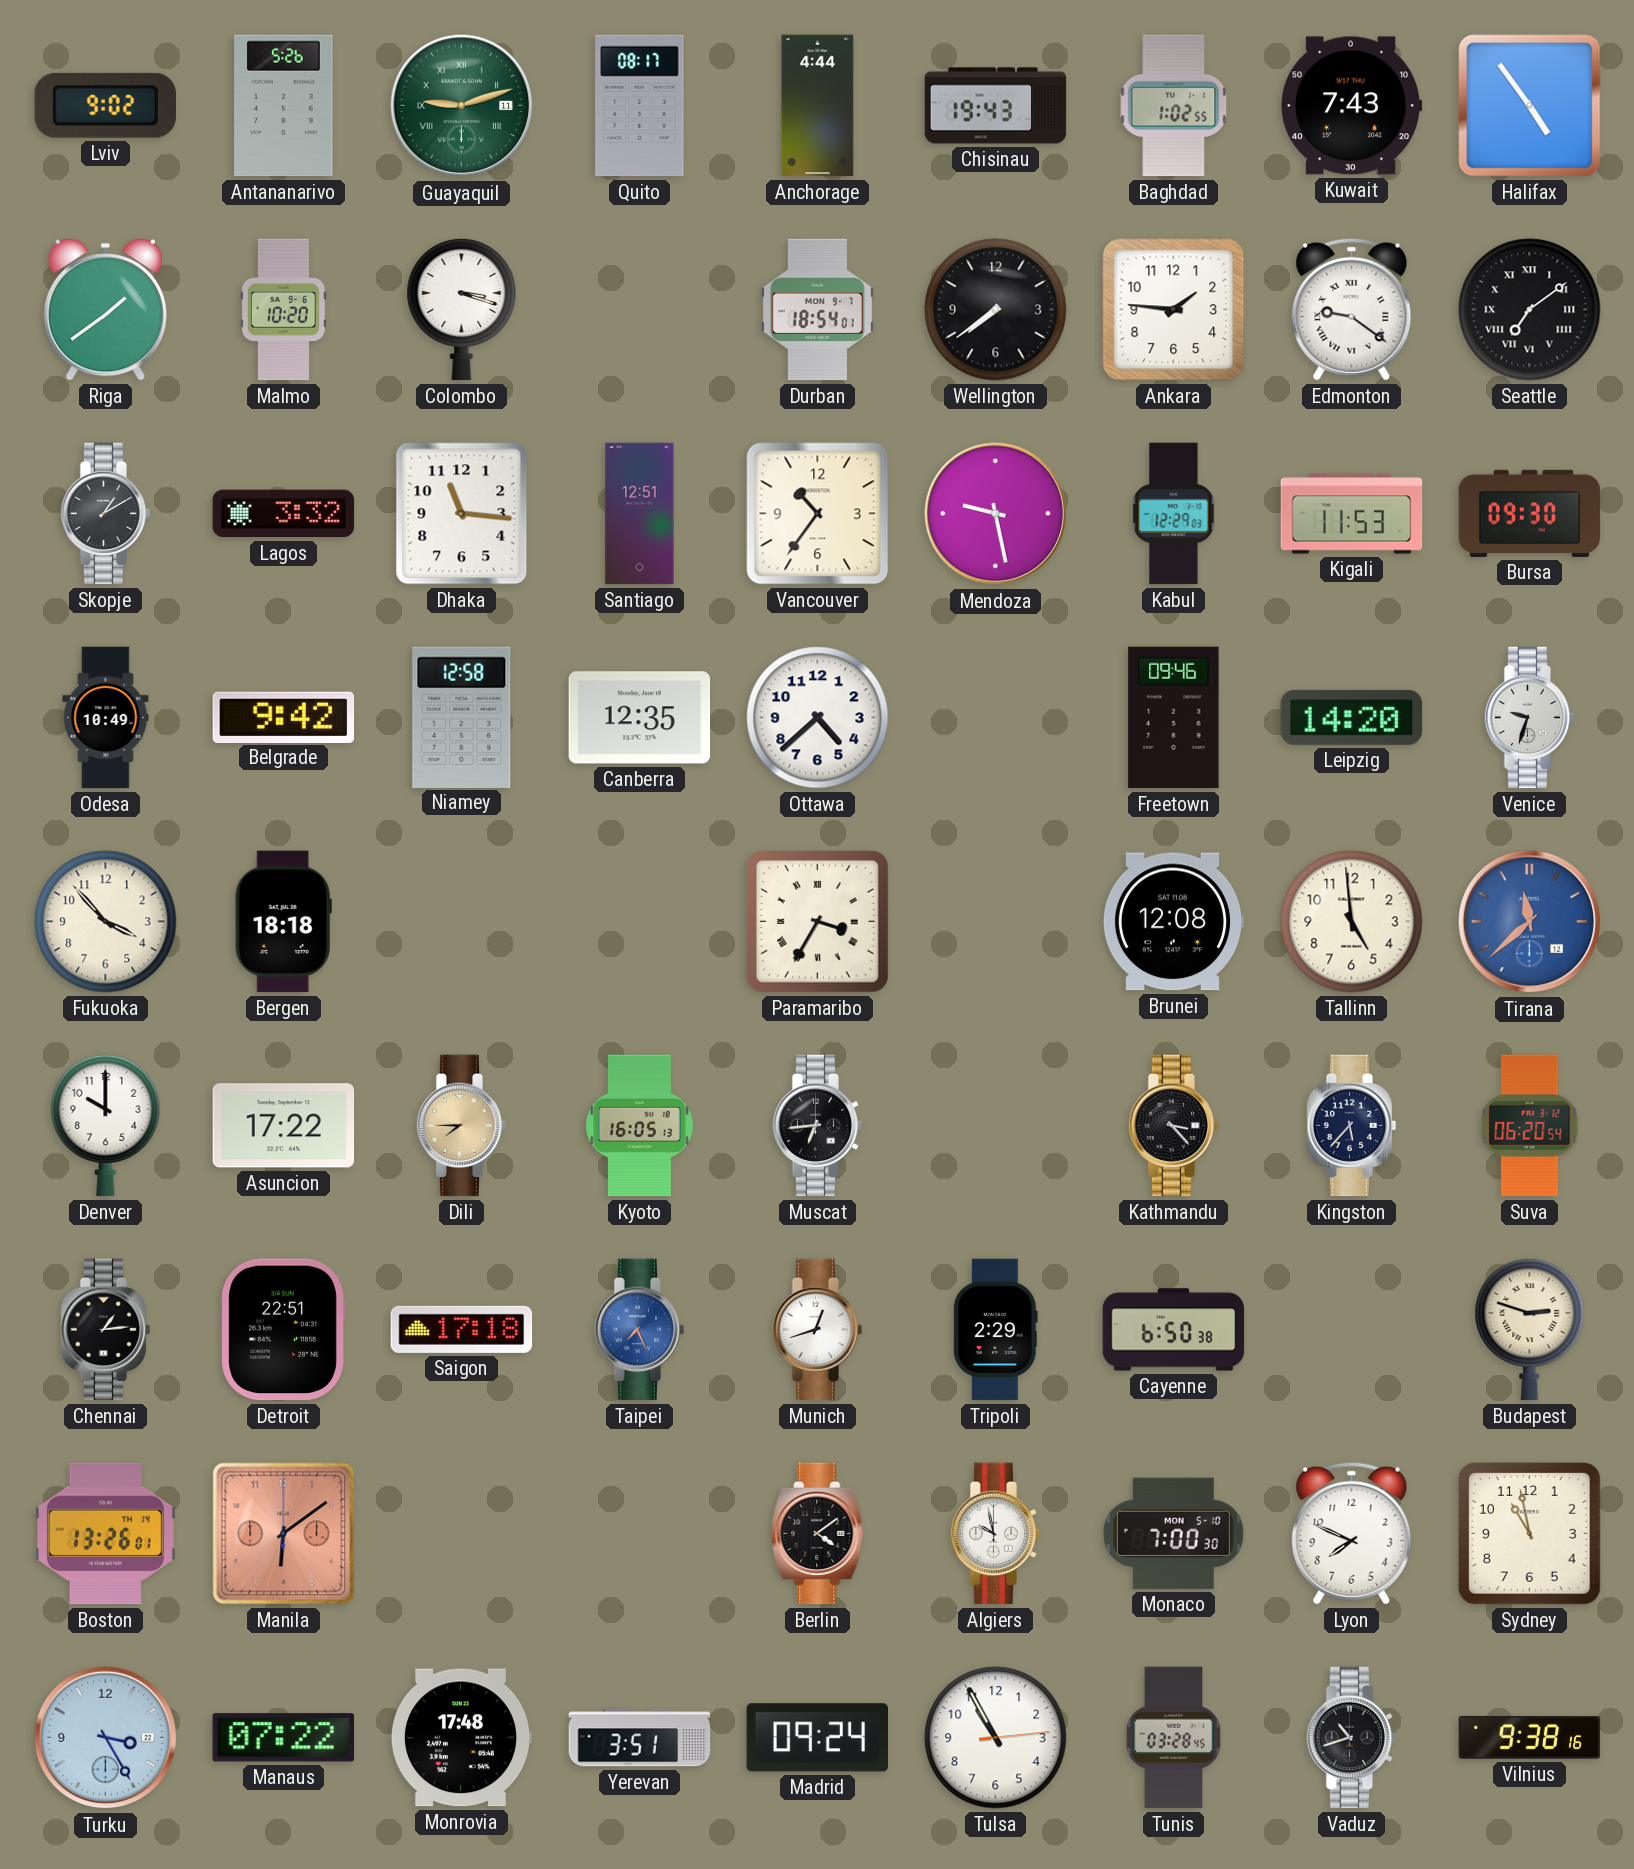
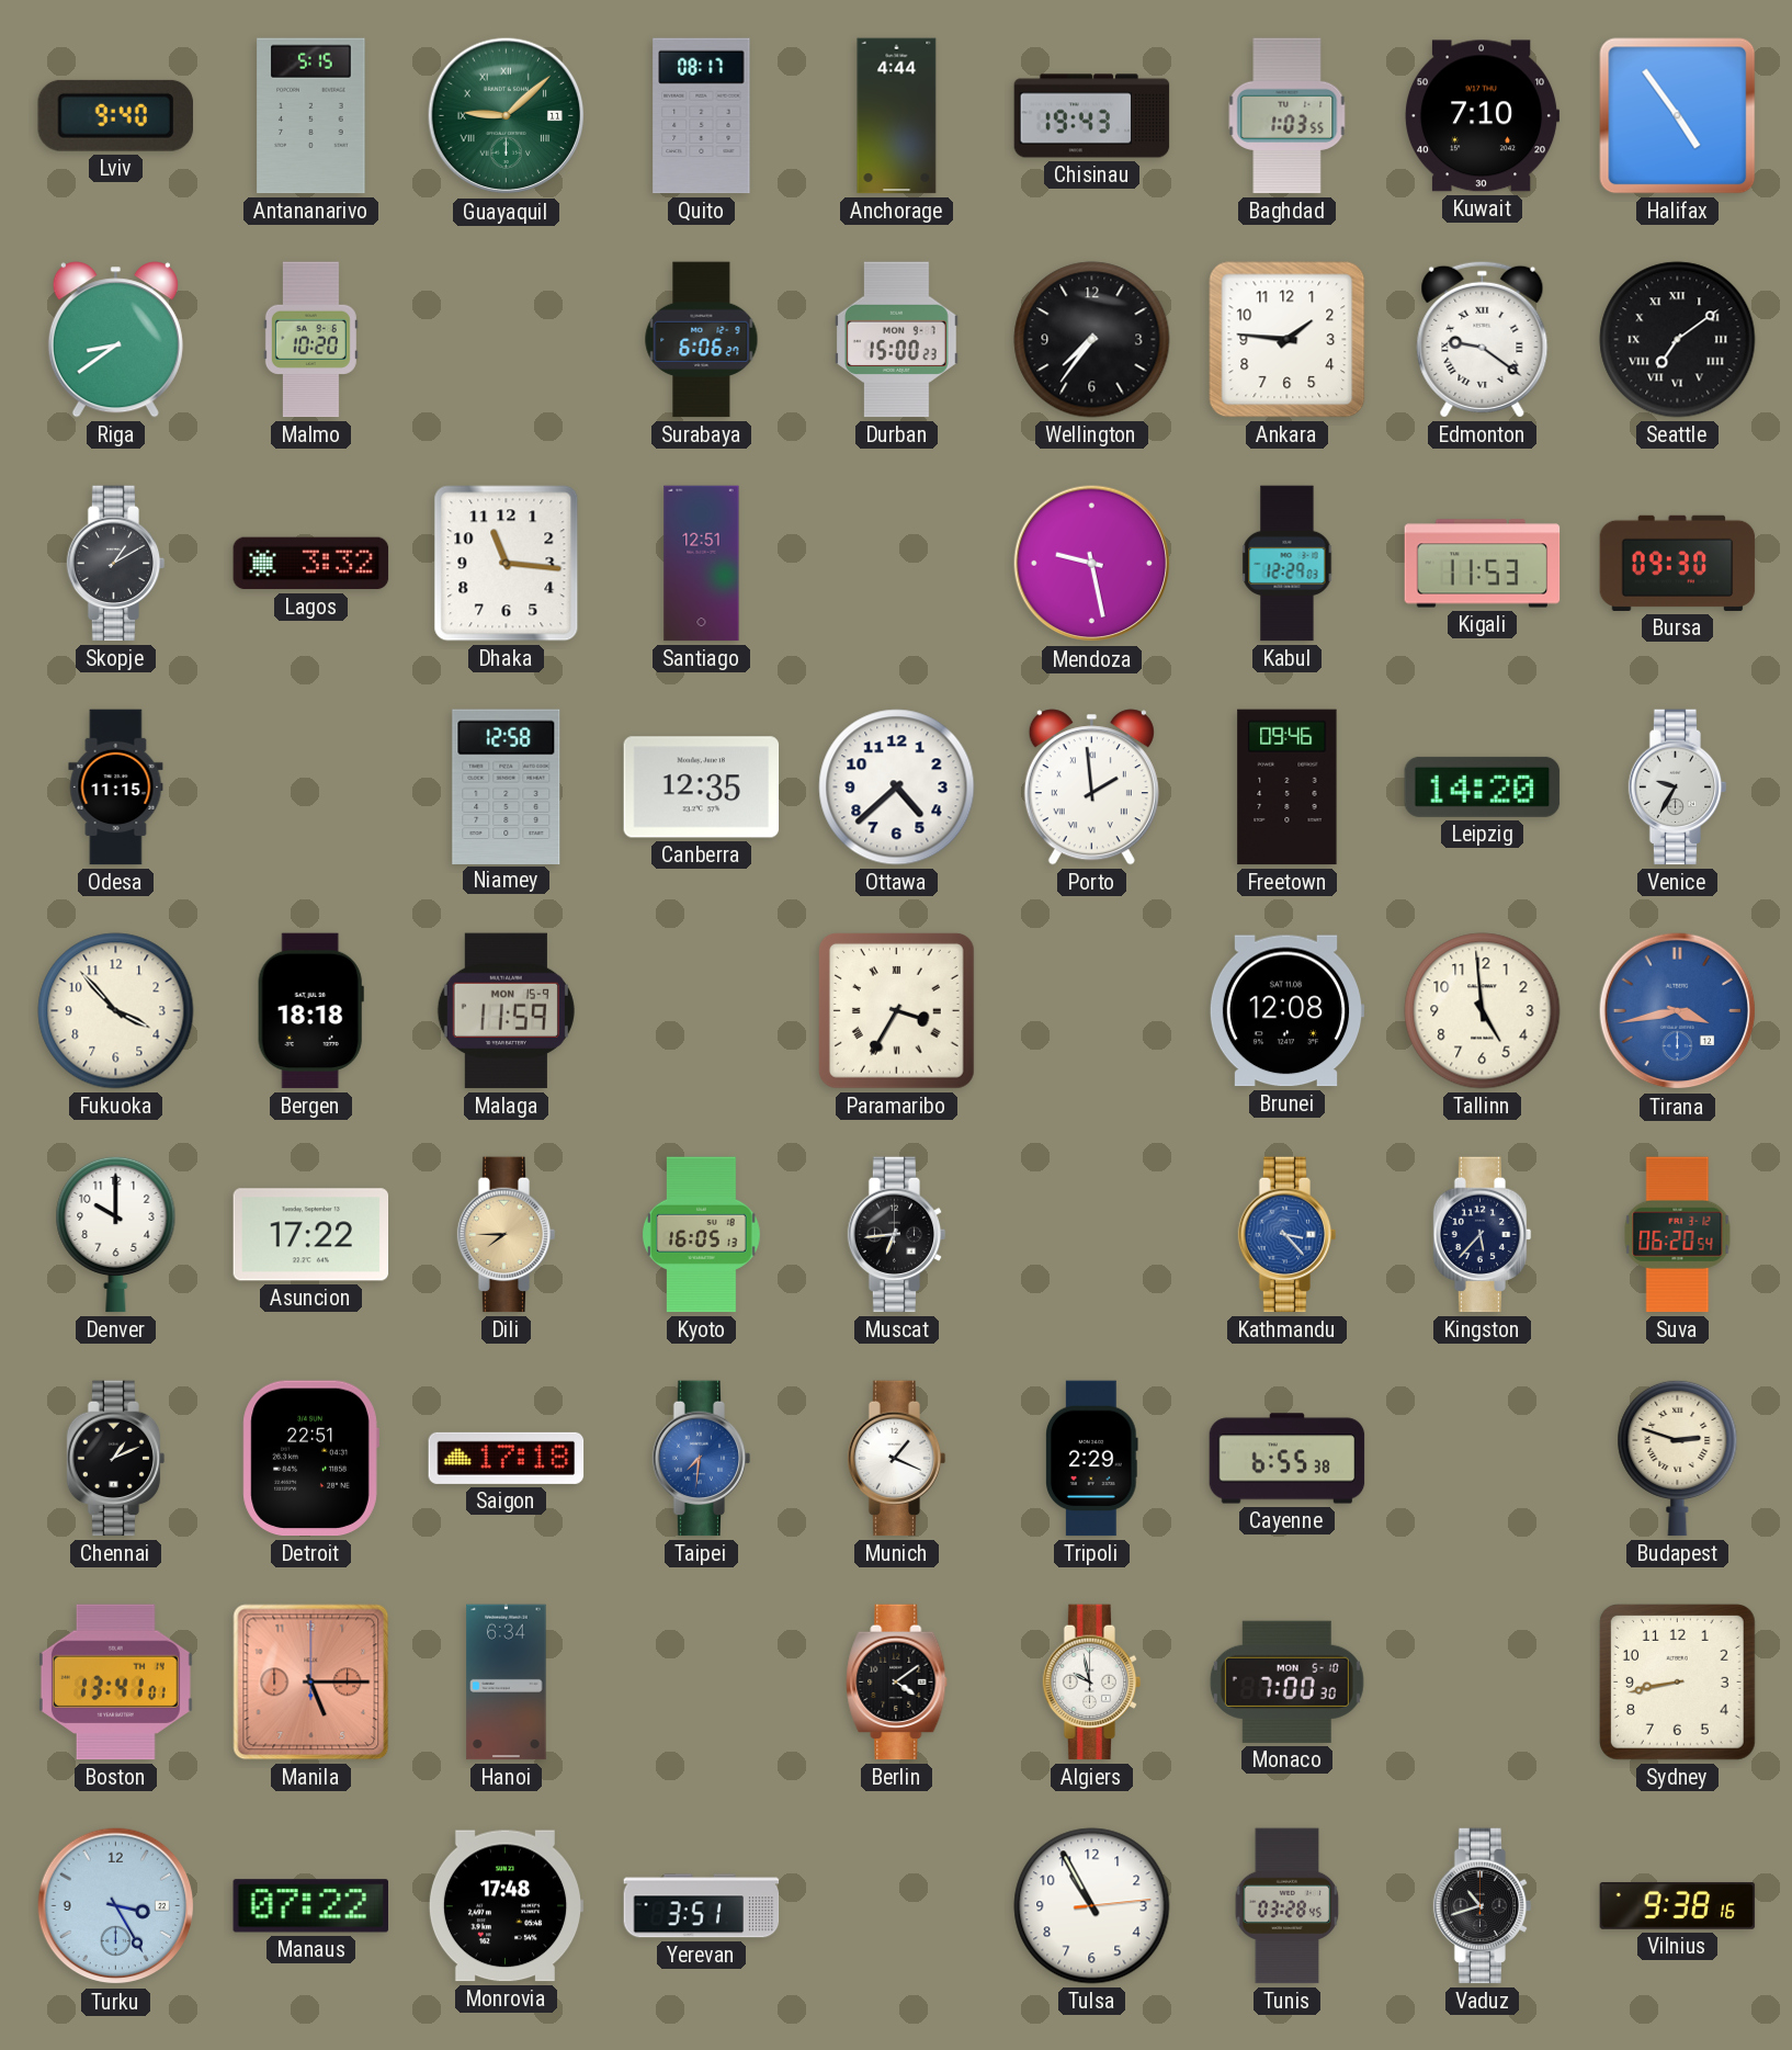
Lviv: 9:02 -> 9:40 (115, 115)
Antananarivo: 5:26 -> 5:15 (311, 116)
Guayaquil: 9:12 -> 9:08 (507, 116)
Baghdad: 1:02 -> 1:03 (1288, 116)
Kuwait: 7:43 -> 7:10 (1482, 116)
Riga: 1:39 -> 8:39 (115, 340)
Colombo: 3:18 -> none (462, 309)
Surabaya: none -> 6:06 (702, 340)
Durban: 18:54 -> 15:00 (897, 340)
Wellington: 7:39 -> 7:36 (1092, 340)
Vancouver: 10:36 -> none (818, 514)
Odesa: 10:49 -> 11:15 (116, 788)
Belgrade: 9:42 -> none (284, 717)
Porto: none -> 1:59 (1091, 788)
Venice: 9:33 -> 9:35 (1678, 788)
Malaga: none -> 11:59 (506, 1011)
Tirana: 11:38 -> 3:43 (1678, 1011)
Kathmandu dial: black -> blue (1288, 1235)
Chennai: 1:14 -> 1:11 (116, 1459)
Taipei: 7:26 -> 7:31 (702, 1459)
Munich: 12:42 -> 1:19 (897, 1459)
Cayenne: 6:50 -> 6:55 (1288, 1459)
Boston: 13:26 -> 13:41 (115, 1683)
Manila: 6:09 -> 5:15 (311, 1683)
Hanoi: none -> 6:34 (507, 1683)
Lyon: 7:49 -> none (1352, 1533)
Sydney: 10:58 -> 8:43 (1677, 1681)
Madrid: 09:24 -> none (818, 1738)
